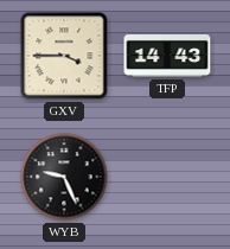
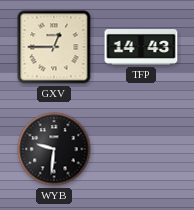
GXV: 3:45 -> 12:45 (54, 47)
WYB: 9:26 -> 9:31 (54, 149)
